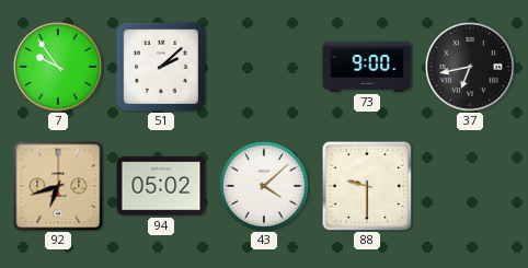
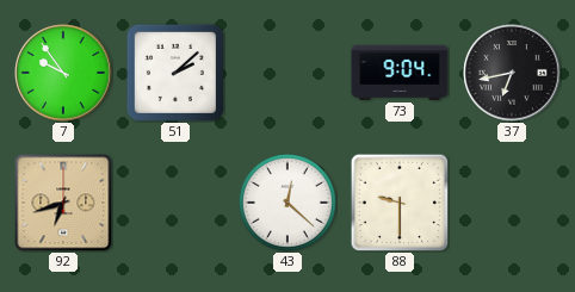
73: 9:00 -> 9:04 (400, 73)
94: 05:02 -> none (161, 186)
43: 4:08 -> 12:22 (287, 203)
